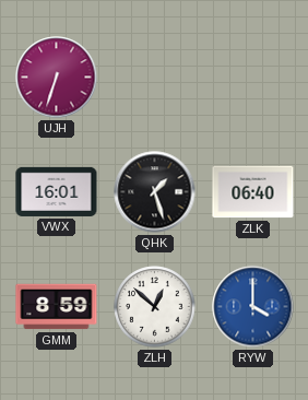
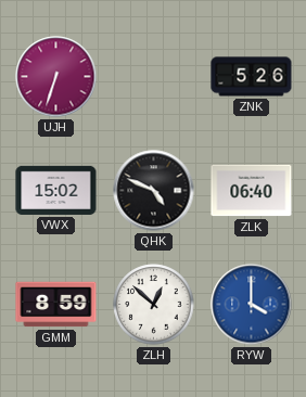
ZNK: none -> 5:26 (252, 77)
VWX: 16:01 -> 15:02 (56, 190)
QHK: 1:27 -> 4:49 (154, 191)
